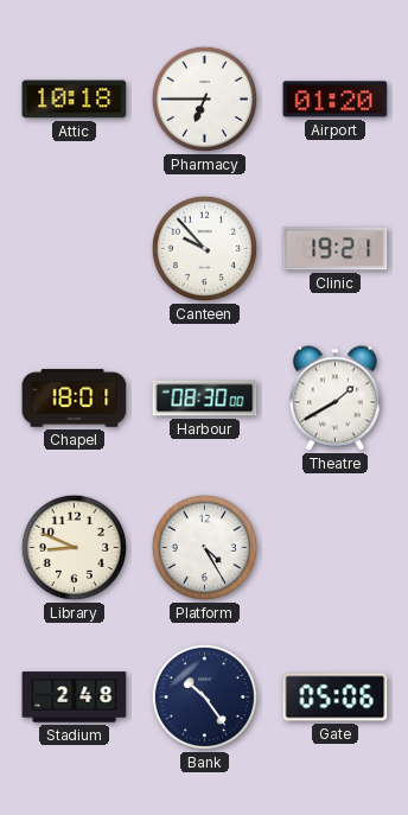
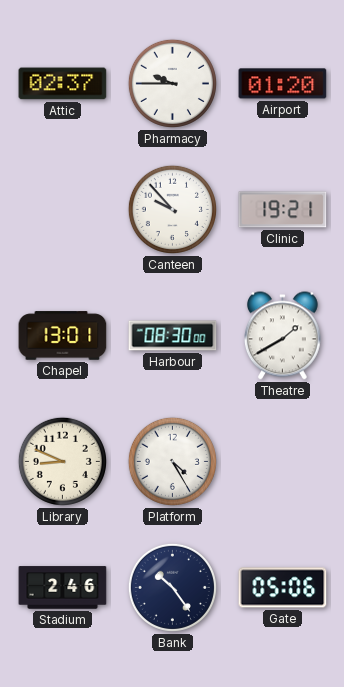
Attic: 10:18 -> 02:37 (63, 84)
Pharmacy: 6:45 -> 9:45 (172, 83)
Chapel: 18:01 -> 13:01 (63, 336)
Stadium: 2:48 -> 2:46 (63, 588)
